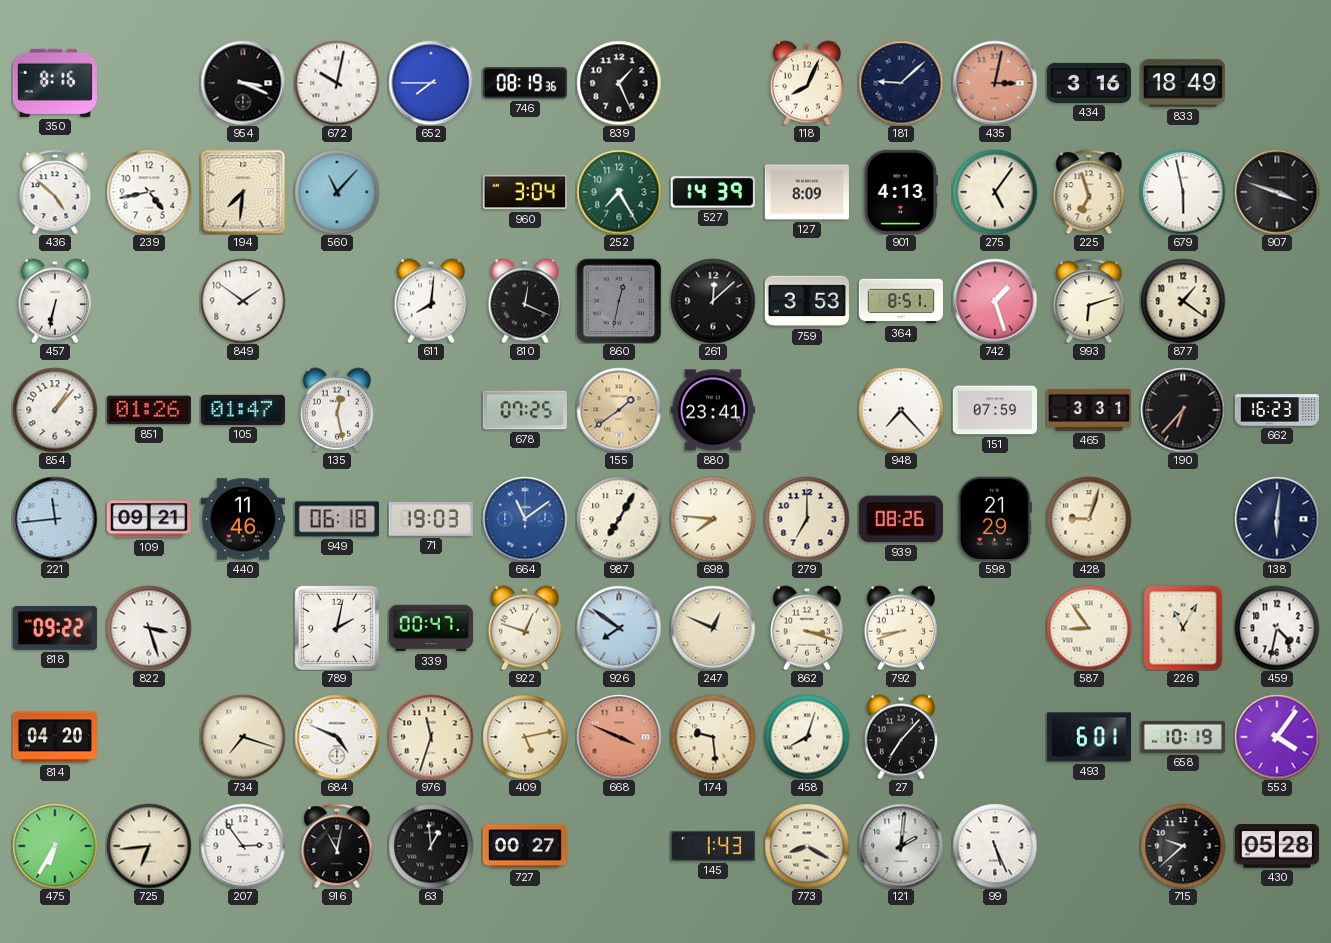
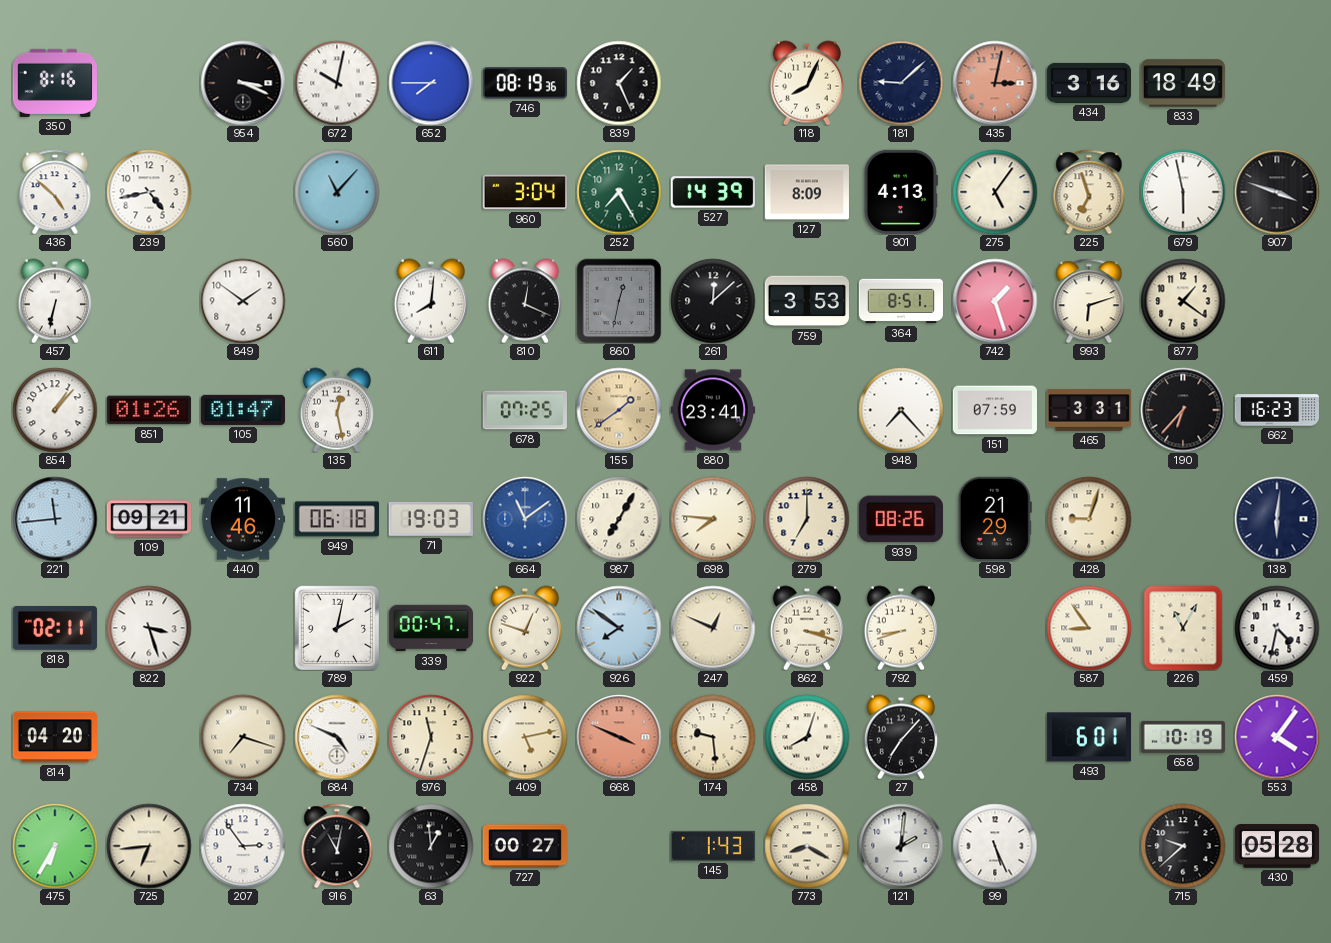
194: 7:31 -> none (243, 192)
818: 09:22 -> 02:11 (55, 628)
